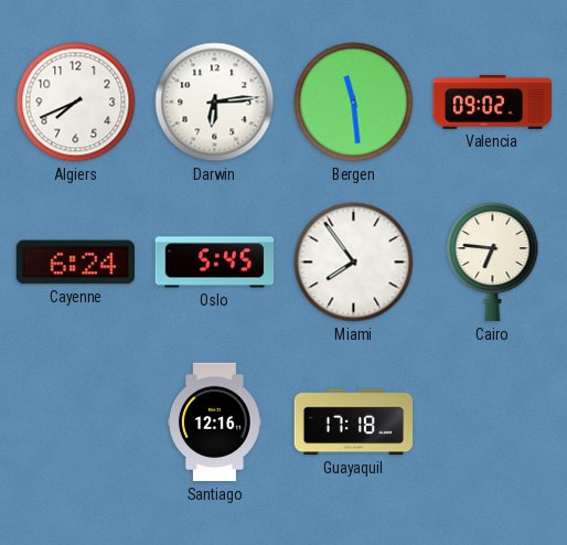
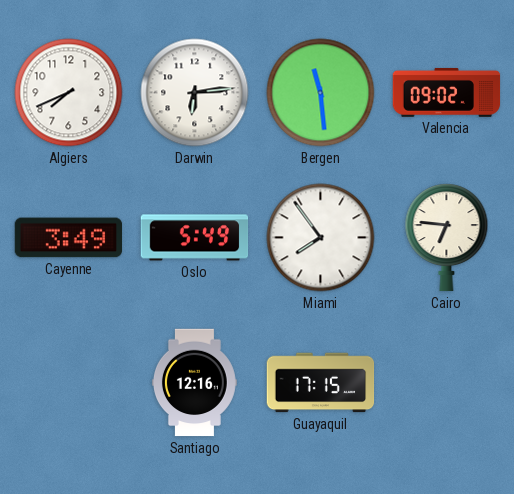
Cayenne: 6:24 -> 3:49 (69, 238)
Oslo: 5:45 -> 5:49 (195, 238)
Guayaquil: 17:18 -> 17:15 (321, 383)
